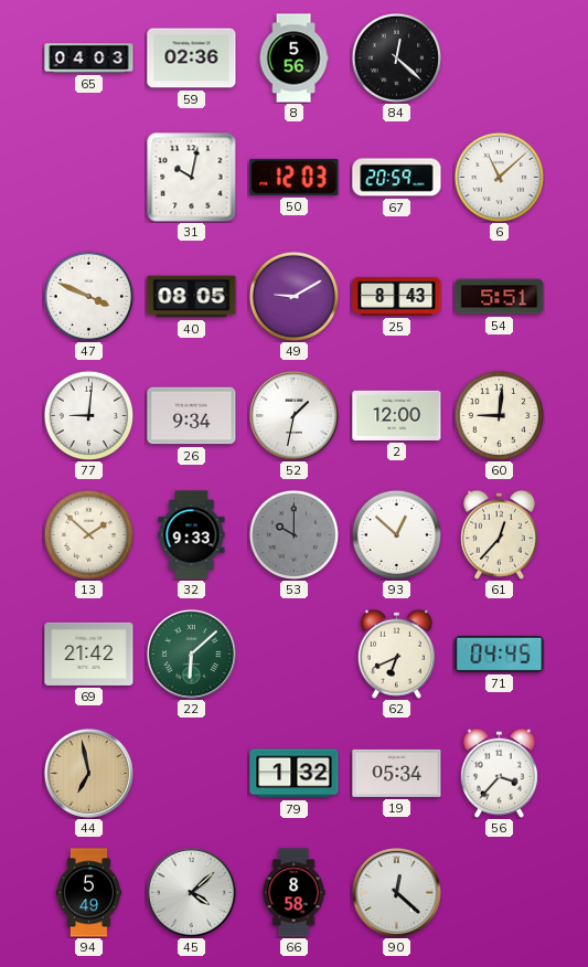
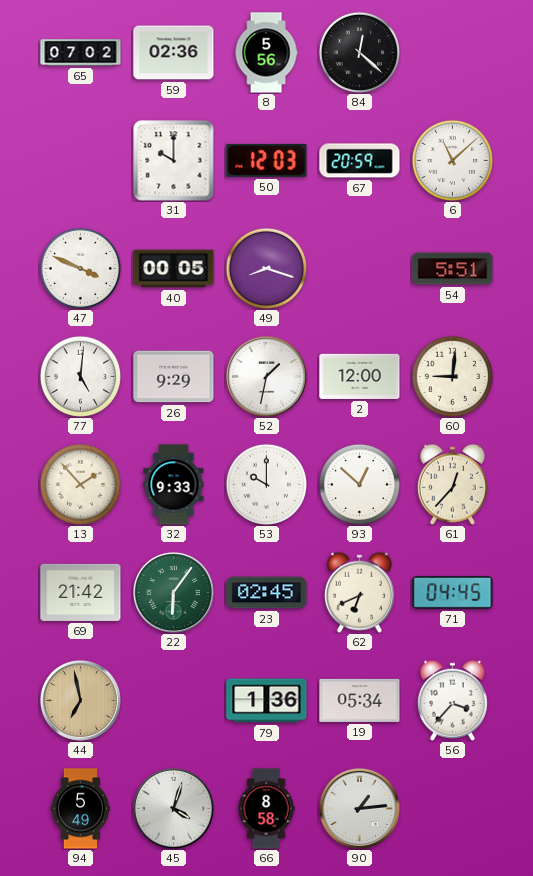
65: 04:03 -> 07:02 (81, 53)
31: 10:02 -> 10:00 (174, 161)
40: 08:05 -> 00:05 (174, 269)
49: 9:10 -> 8:18 (266, 268)
25: 8:43 -> none (397, 296)
77: 9:01 -> 5:01 (80, 376)
26: 9:34 -> 9:29 (174, 377)
13: 1:52 -> 1:53 (80, 484)
53 dial: grey -> white (266, 484)
22: 6:08 -> 6:06 (173, 592)
23: none -> 02:45 (267, 593)
79: 1:32 -> 1:36 (267, 701)
45: 4:08 -> 4:03 (173, 808)
90: 12:22 -> 1:14 (359, 808)
